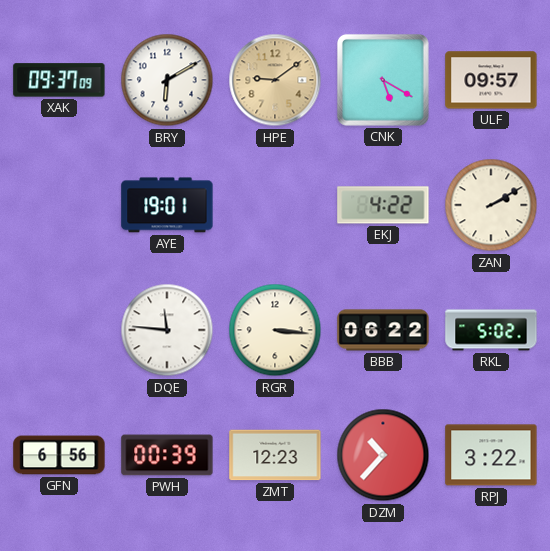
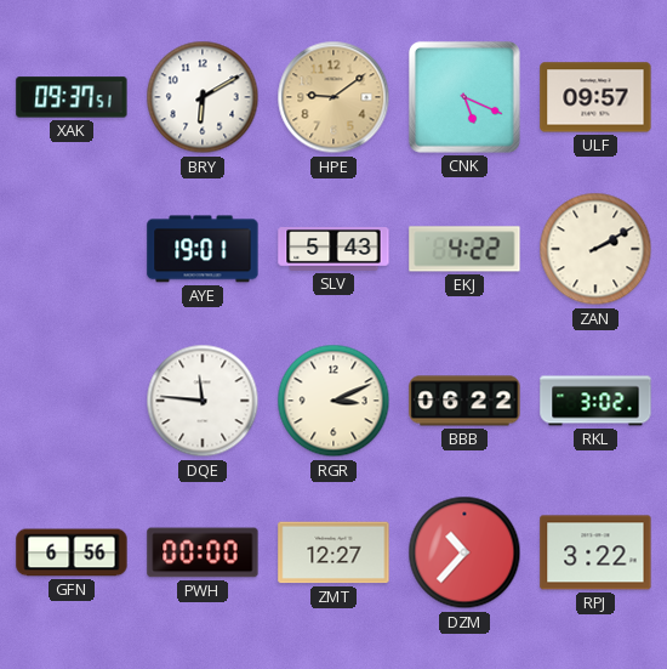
XAK: 09:37:09 -> 09:37:51 (72, 97)
CNK: 5:20 -> 5:19 (464, 97)
SLV: none -> 5:43 (333, 250)
RGR: 3:16 -> 3:11 (333, 401)
RKL: 5:02 -> 3:02 (595, 401)
PWH: 00:39 -> 00:00 (203, 552)
ZMT: 12:23 -> 12:27 (333, 552)
